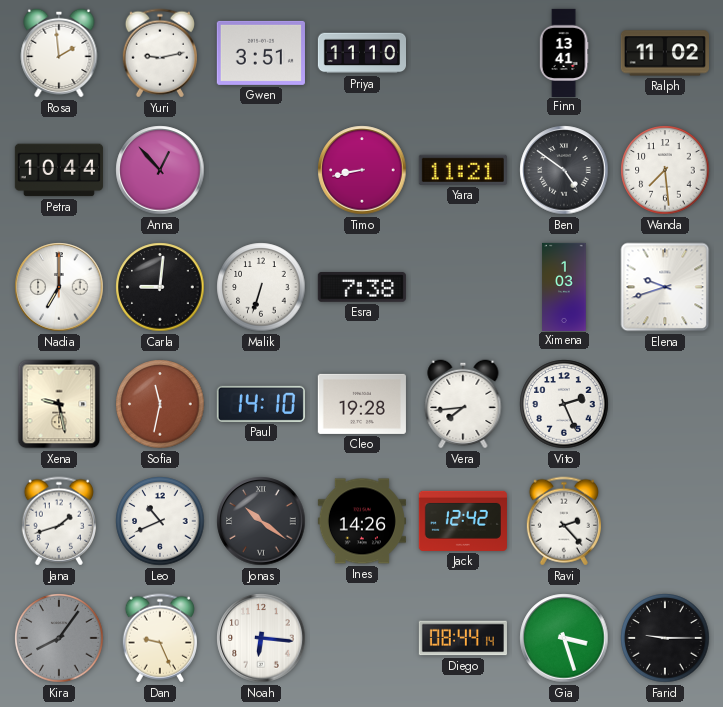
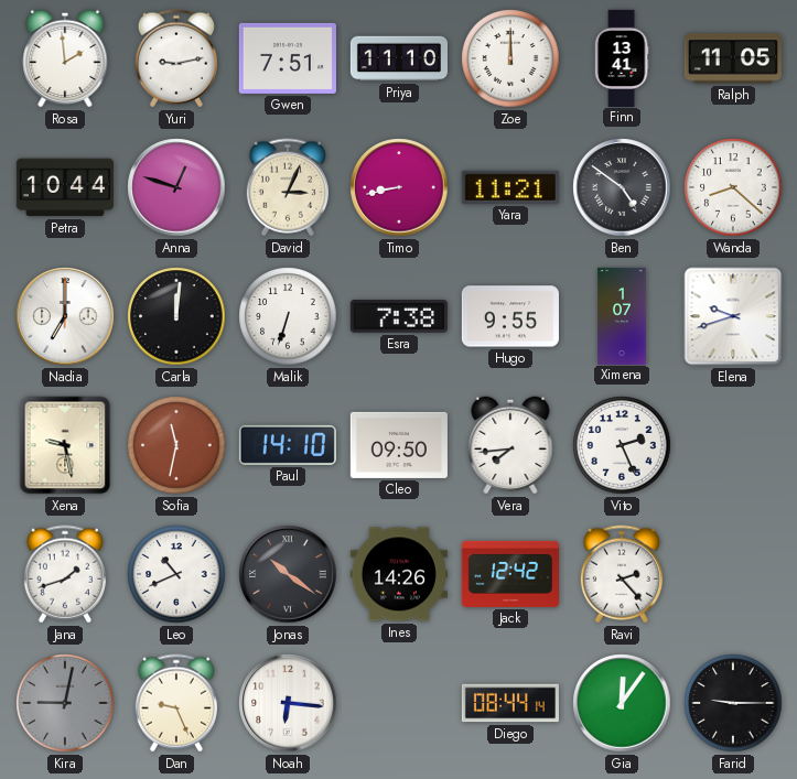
Gwen: 3:51 -> 7:51 (288, 58)
Zoe: none -> 12:00 (510, 58)
Ralph: 11:02 -> 11:05 (733, 58)
Anna: 12:53 -> 12:48 (176, 187)
David: none -> 3:04 (288, 187)
Wanda: 7:29 -> 8:22 (733, 187)
Carla: 9:01 -> 12:01 (176, 316)
Hugo: none -> 9:55 (510, 316)
Ximena: 1:03 -> 1:07 (622, 315)
Cleo: 19:28 -> 09:50 (399, 445)
Kira: 8:06 -> 9:02 (65, 703)
Gia: 3:27 -> 12:06 (622, 703)
